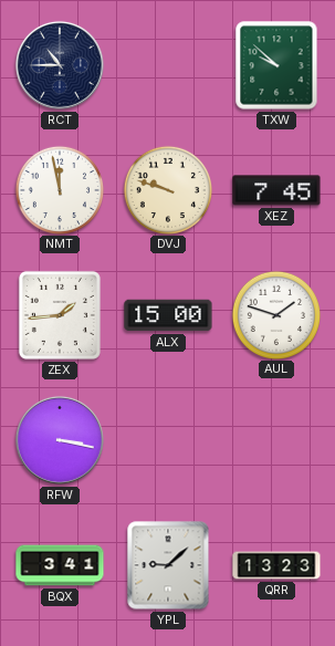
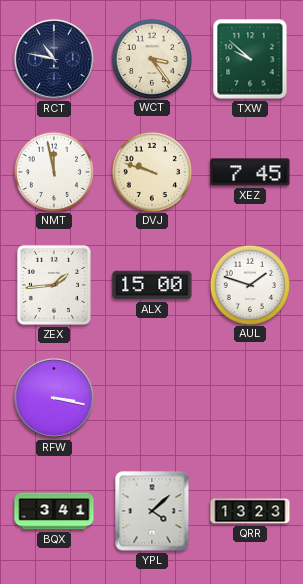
RCT: 10:45 -> 10:47 (54, 59)
WCT: none -> 3:24 (151, 58)
YPL: 9:08 -> 4:08 (152, 511)
